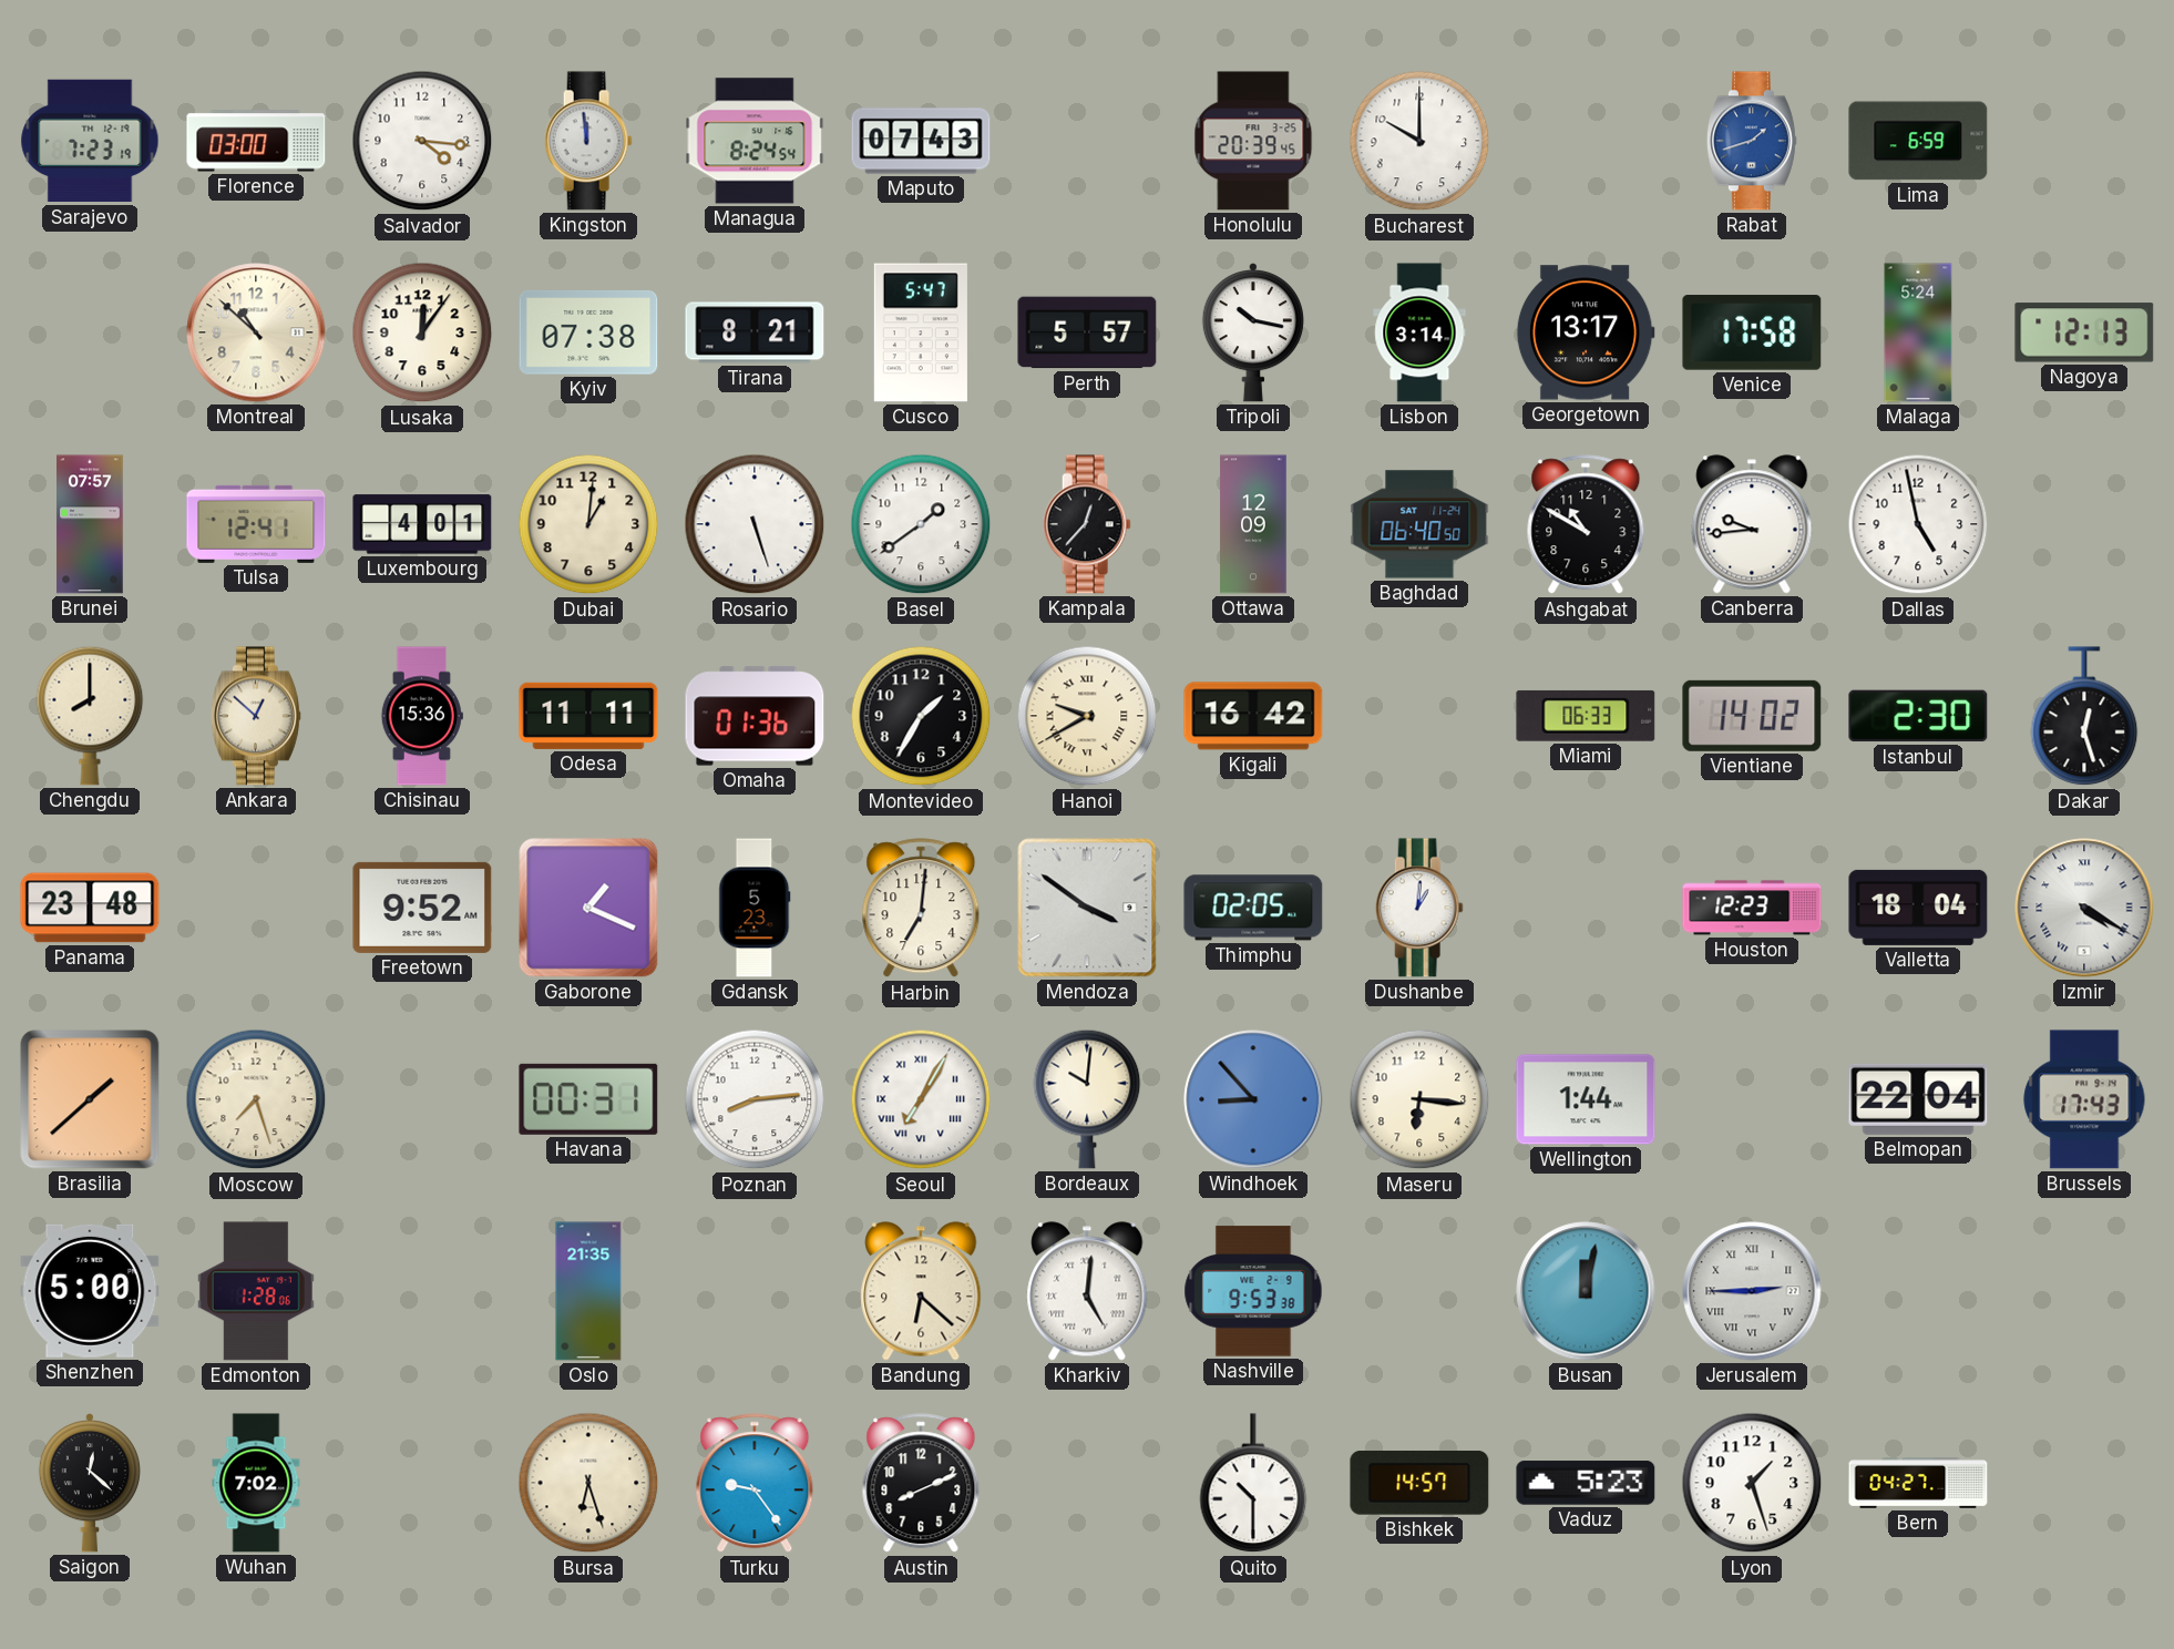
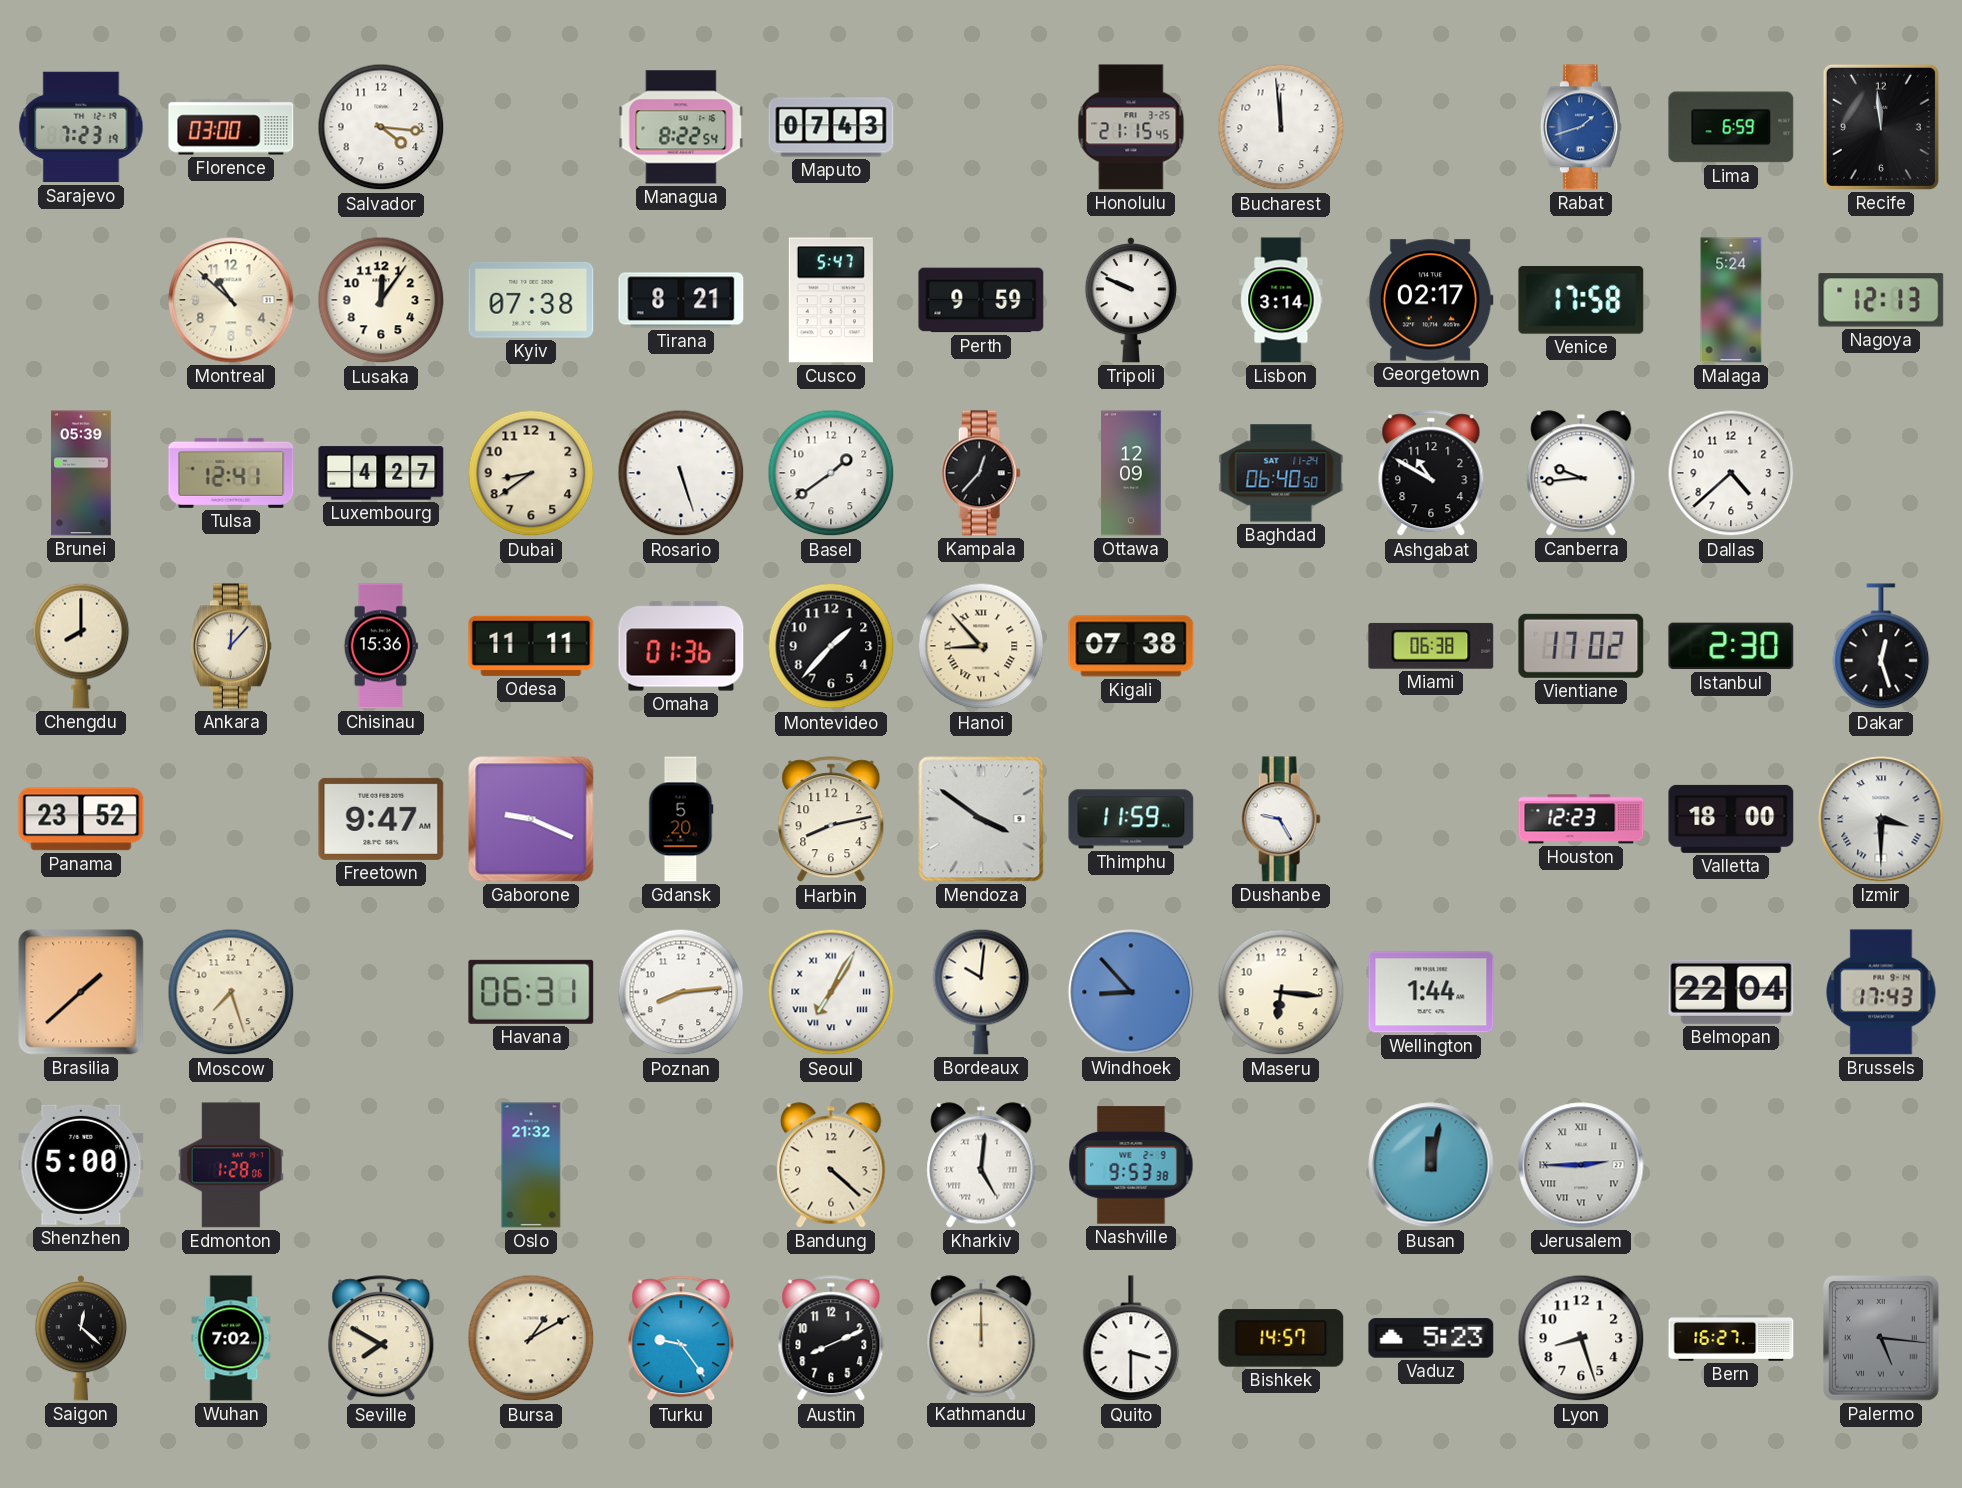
Kingston: 11:59 -> none (588, 141)
Managua: 8:24 -> 8:22 (681, 127)
Honolulu: 20:39 -> 21:15 (1131, 127)
Bucharest: 10:00 -> 11:59 (1281, 127)
Recife: none -> 11:59 (1881, 127)
Perth: 5:57 -> 9:59 (981, 300)
Tripoli: 10:17 -> 9:49 (1131, 301)
Georgetown: 13:17 -> 02:17 (1431, 300)
Brunei: 07:57 -> 05:39 (81, 473)
Luxembourg: 4:01 -> 4:27 (381, 473)
Dubai: 1:01 -> 8:39 (531, 473)
Dallas: 4:58 -> 4:38 (1731, 473)
Ankara: 12:52 -> 12:07 (231, 646)
Montevideo: 1:35 -> 1:37 (831, 646)
Hanoi: 9:40 -> 8:53 (981, 646)
Kigali: 16:42 -> 07:38 (1131, 646)
Miami: 06:33 -> 06:38 (1431, 646)
Vientiane: 14:02 -> 17:02 (1581, 646)
Panama: 23:48 -> 23:52 (81, 819)
Freetown: 9:52 -> 9:47 (381, 819)
Gaborone: 1:19 -> 9:19 (531, 819)
Gdansk: 5:23 -> 5:20 (681, 819)
Harbin: 7:01 -> 8:13 (831, 820)
Thimphu: 02:05 -> 11:59 (1131, 819)
Dushanbe: 1:01 -> 9:25 (1281, 819)
Valletta: 18:04 -> 18:00 (1731, 819)
Izmir: 4:20 -> 3:30 (1881, 819)
Havana: 00:31 -> 06:31 (531, 992)
Oslo: 21:35 -> 21:32 (531, 1165)
Bandung: 6:22 -> 4:22 (831, 1165)
Seville: none -> 7:50 (381, 1339)
Bursa: 6:27 -> 1:10 (531, 1338)
Kathmandu: none -> 12:00 (981, 1338)
Quito: 10:30 -> 3:30 (1131, 1339)
Lyon: 1:27 -> 8:27 (1581, 1338)
Bern: 04:27 -> 16:27 (1731, 1339)
Palermo: none -> 5:16 (1882, 1339)
